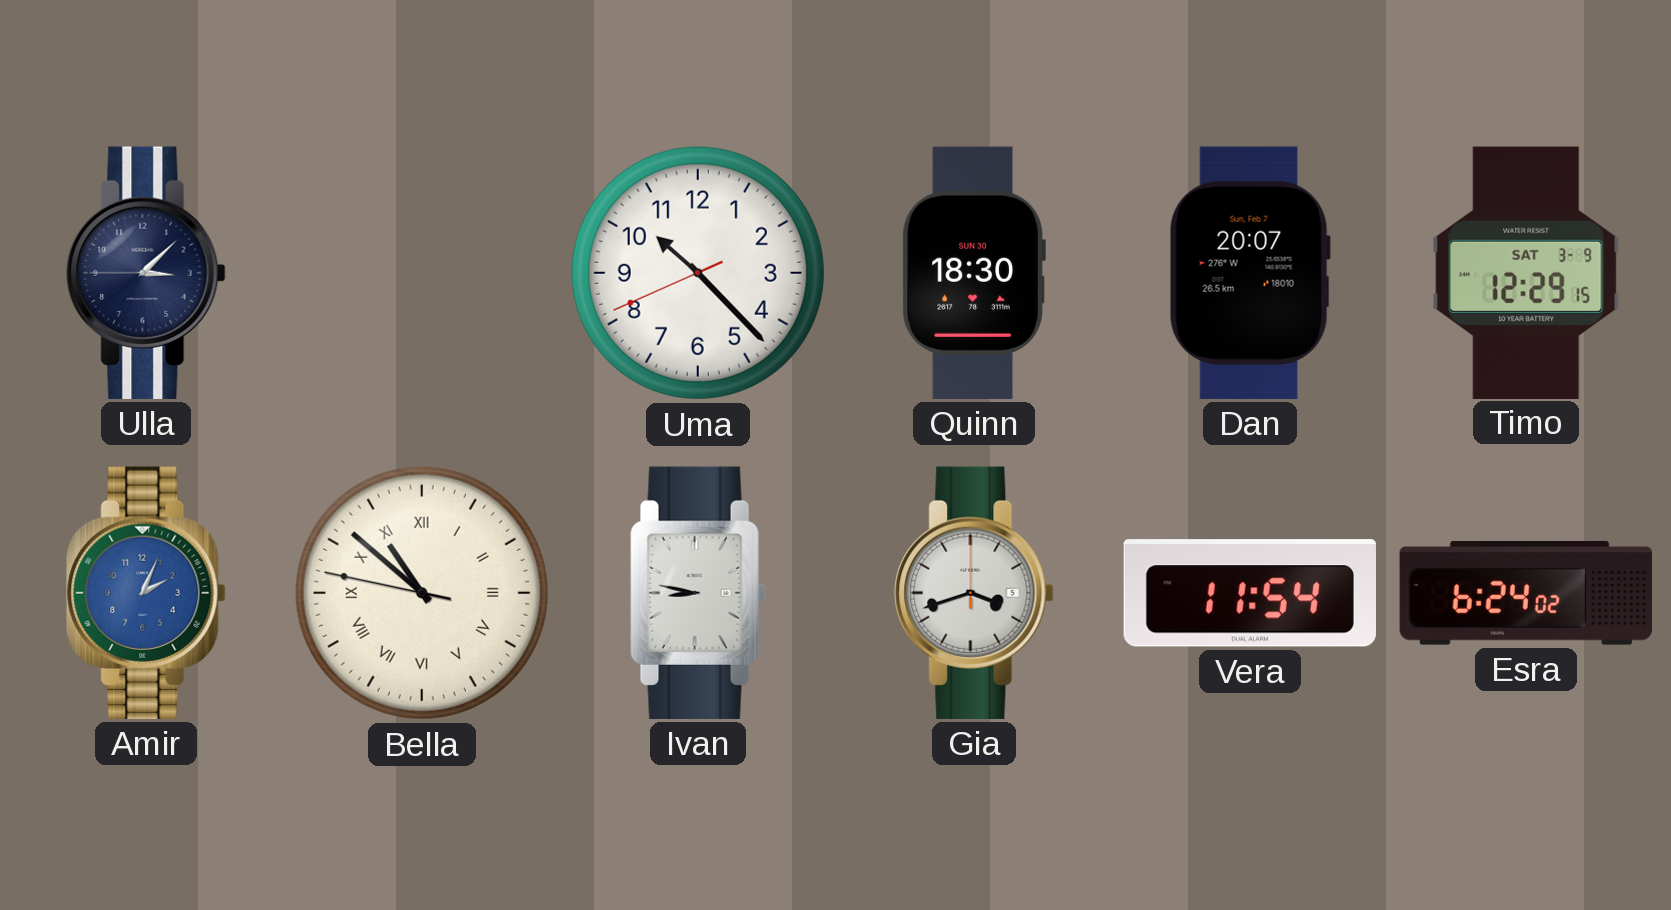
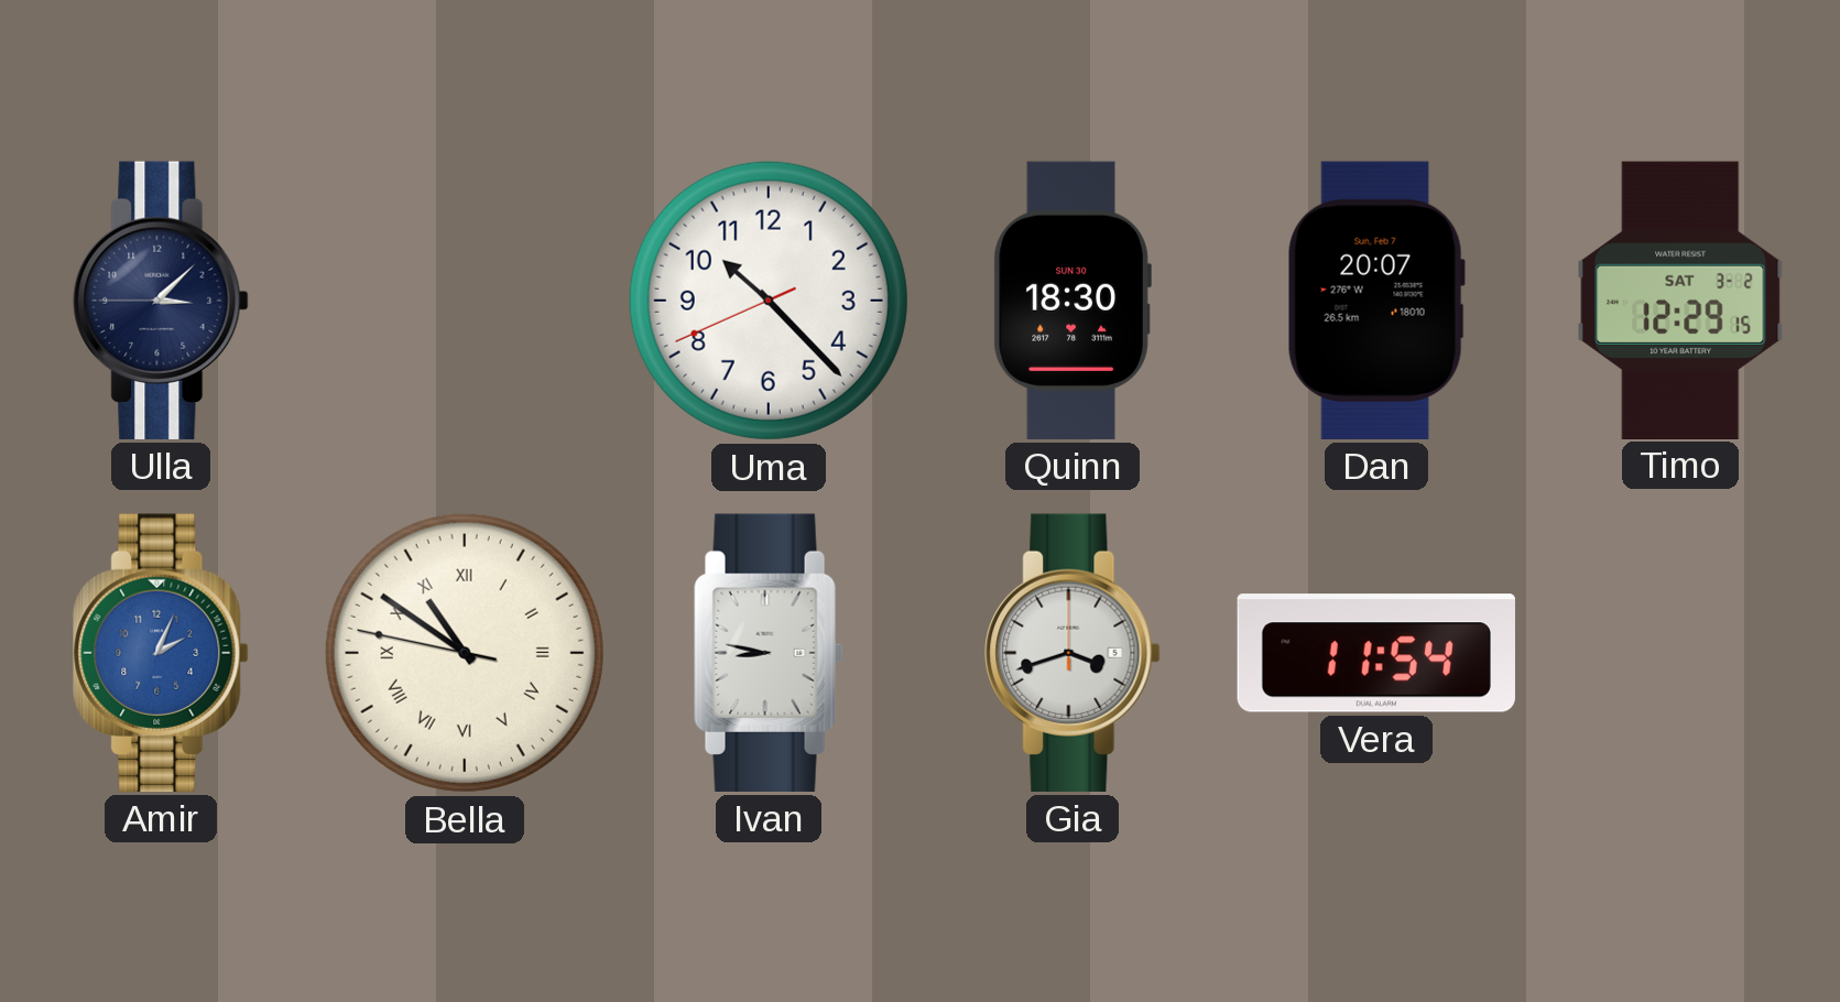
Timo date: SAT 3-9 -> SAT 3-2 (1680, 299)
Bella: 10:51 -> 10:50 (465, 653)
Esra: 6:24 -> none (1525, 594)
